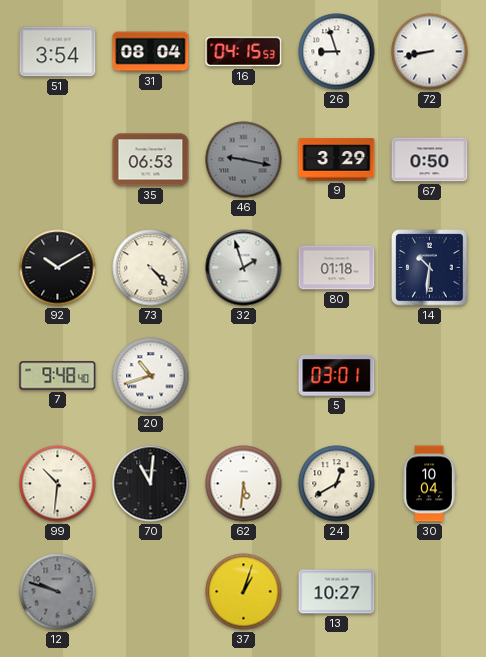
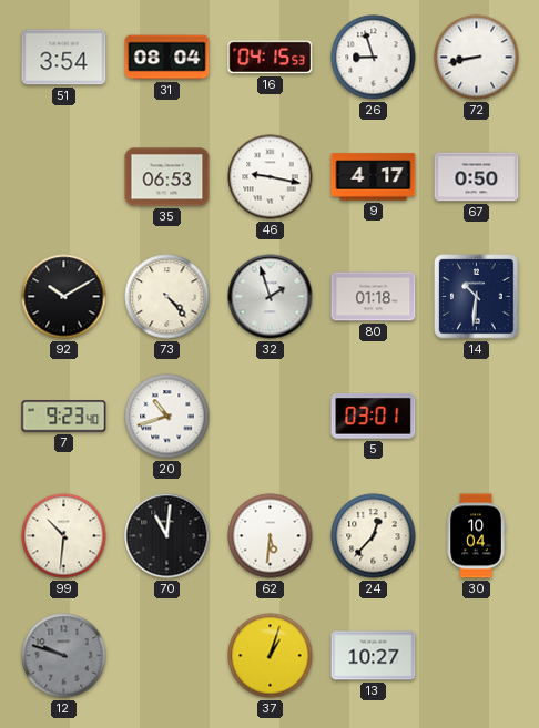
46 dial: grey -> white (271, 177)
9: 3:29 -> 4:17 (374, 177)
7: 9:48 -> 9:23 (64, 417)
24: 12:40 -> 12:37 (374, 536)
